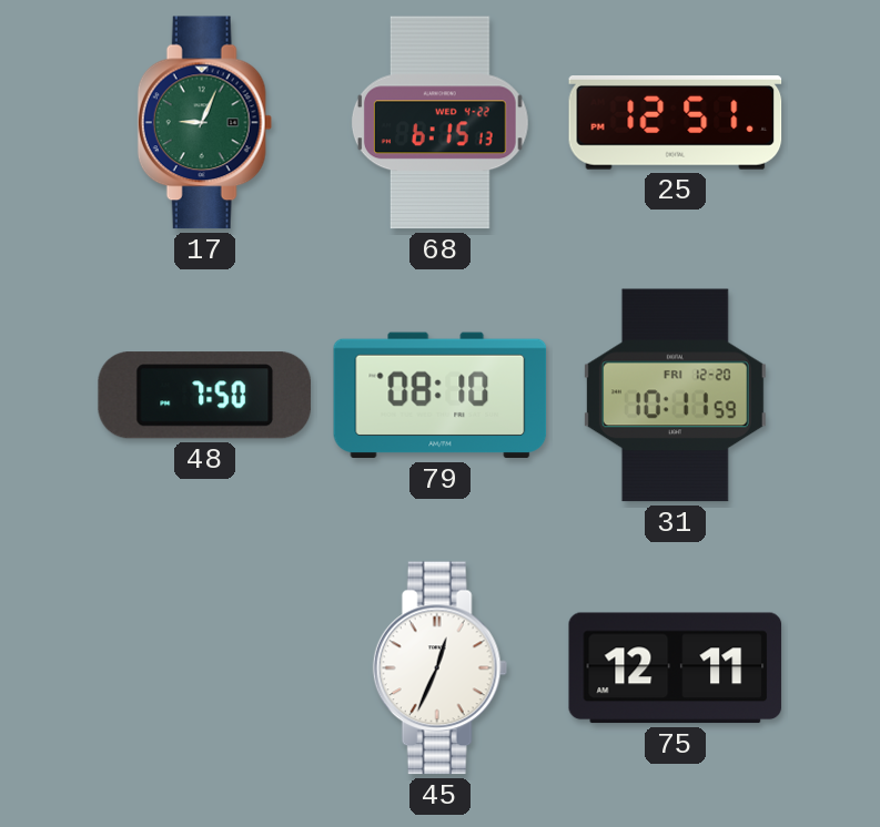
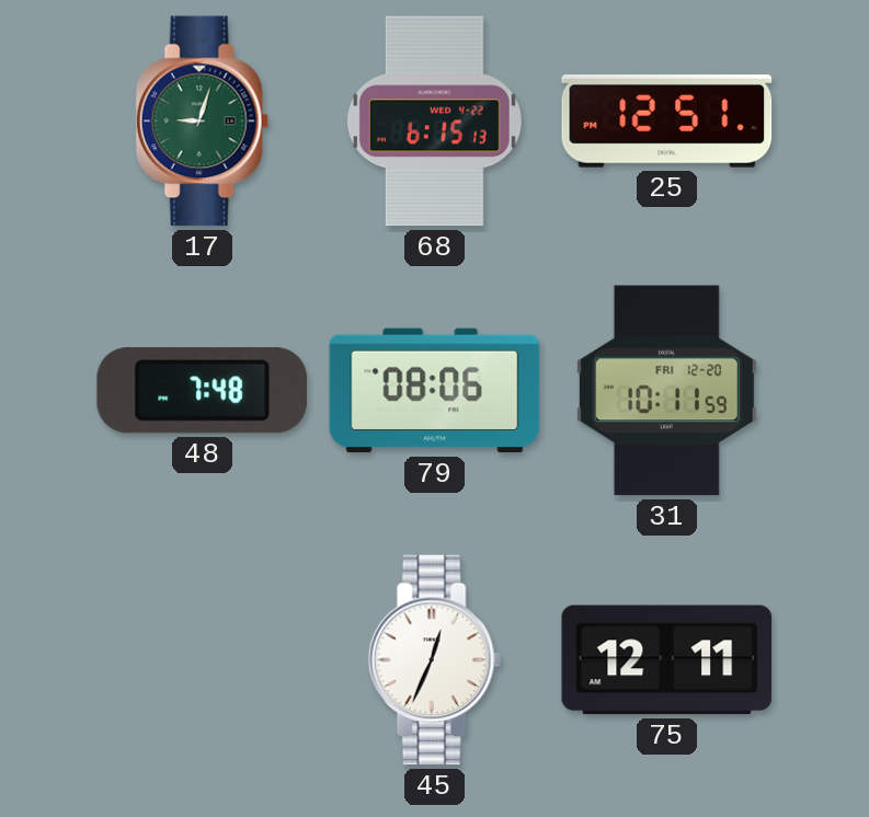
17: 9:04 -> 9:03 (202, 122)
48: 7:50 -> 7:48 (202, 391)
79: 08:10 -> 08:06 (435, 391)
